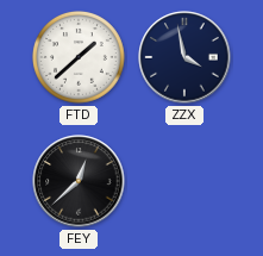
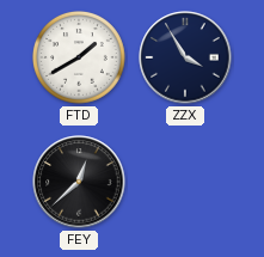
FTD: 1:38 -> 1:40 (80, 59)
ZZX: 3:58 -> 3:55 (185, 57)
